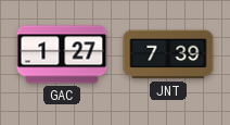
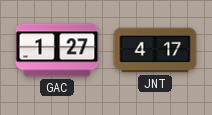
JNT: 7:39 -> 4:17 (155, 50)
